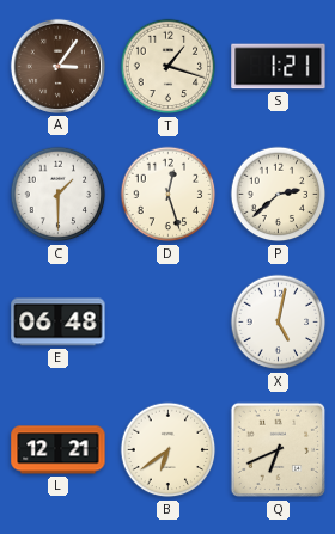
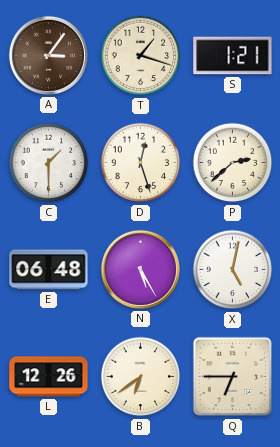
N: none -> 5:25 (140, 269)
L: 12:21 -> 12:26 (49, 377)
Q: 6:41 -> 6:45 (233, 377)
